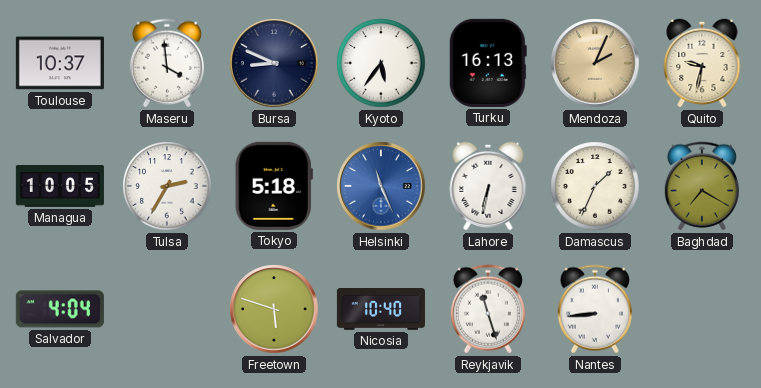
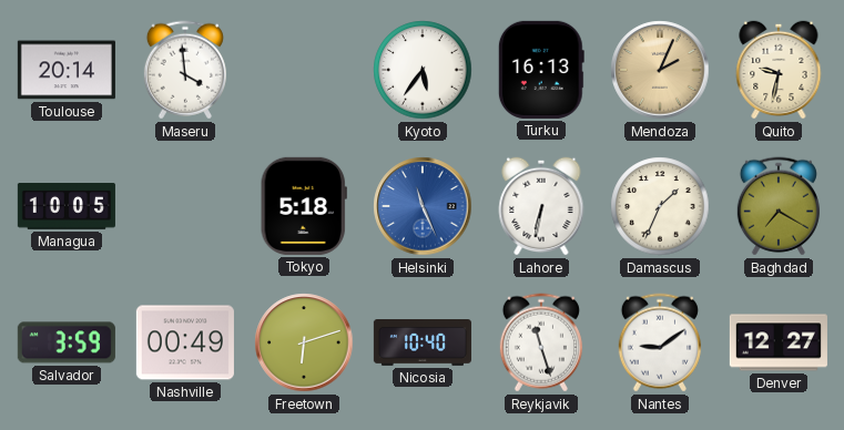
Toulouse: 10:37 -> 20:14 (67, 70)
Bursa: 8:49 -> none (274, 63)
Tulsa: 2:35 -> none (167, 186)
Salvador: 4:04 -> 3:59 (67, 342)
Nashville: none -> 00:49 (185, 342)
Freetown: 5:48 -> 6:12 (304, 342)
Nantes: 8:44 -> 9:09 (660, 342)
Denver: none -> 12:27 (779, 342)
